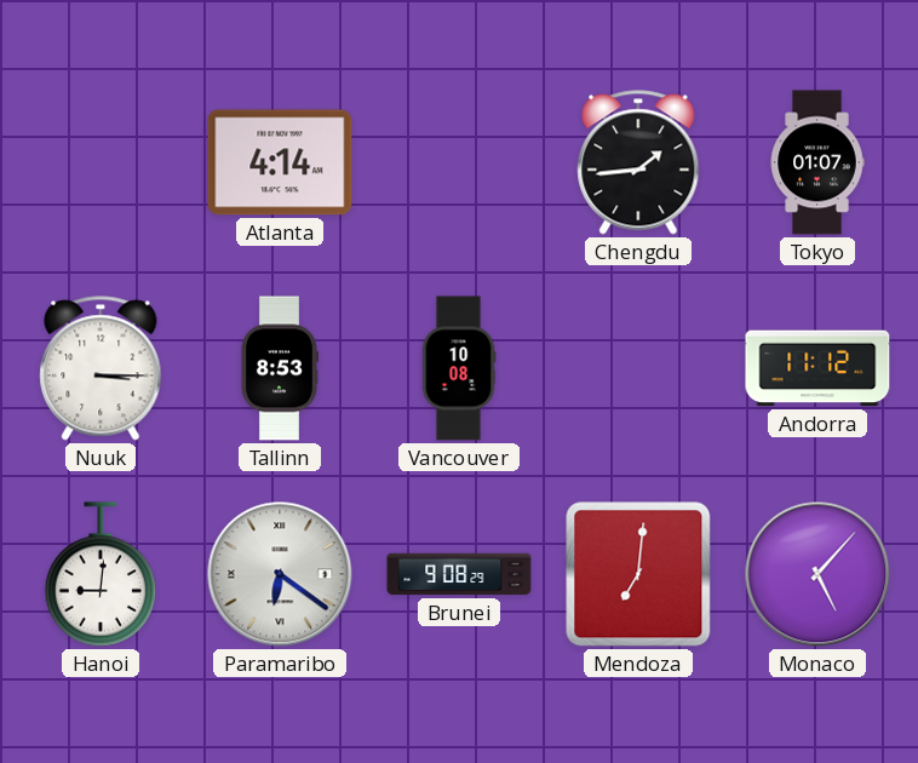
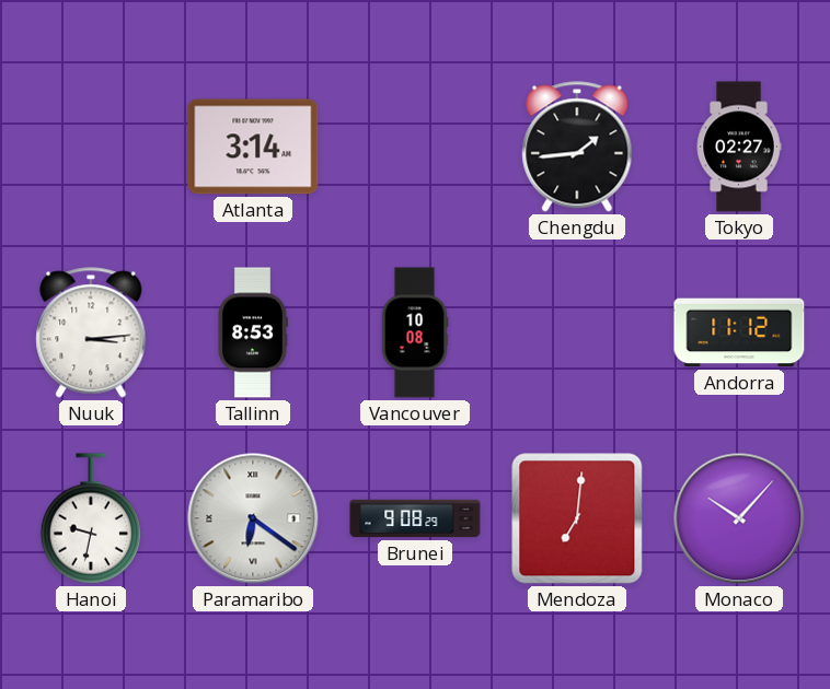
Atlanta: 4:14 -> 3:14 (253, 147)
Tokyo: 01:07 -> 02:27 (739, 147)
Nuuk: 3:15 -> 3:14 (91, 332)
Hanoi: 9:01 -> 9:32 (91, 518)
Monaco: 5:07 -> 10:07 (739, 518)
